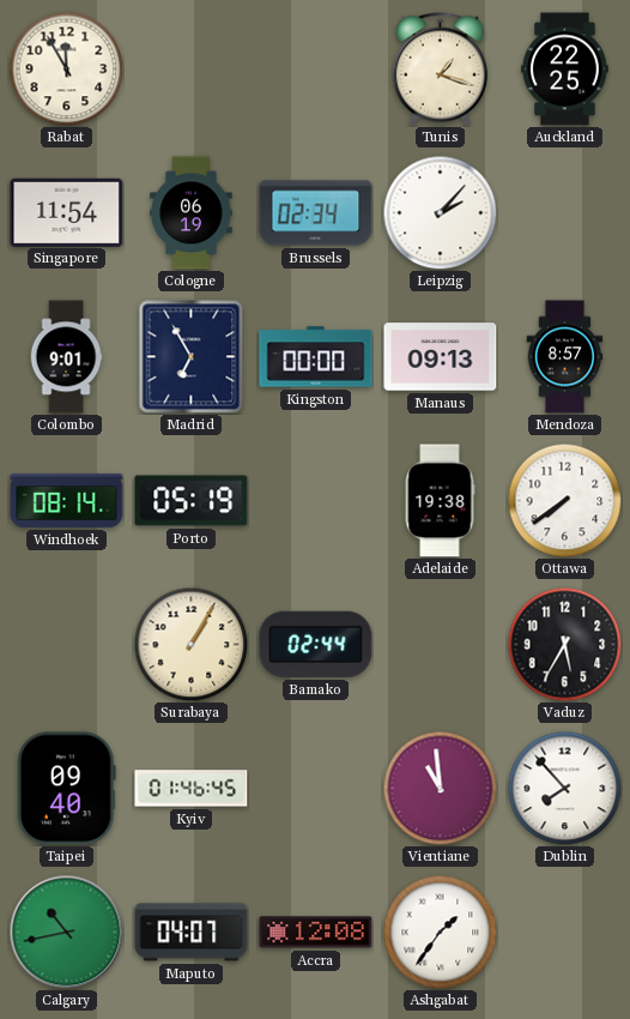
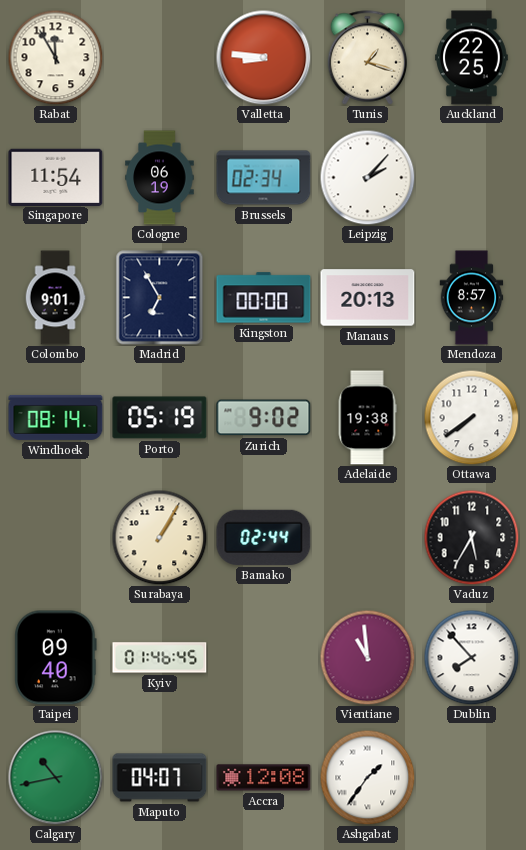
Valletta: none -> 8:46 (263, 57)
Manaus: 09:13 -> 20:13 (368, 298)
Zurich: none -> 9:02 (264, 418)
